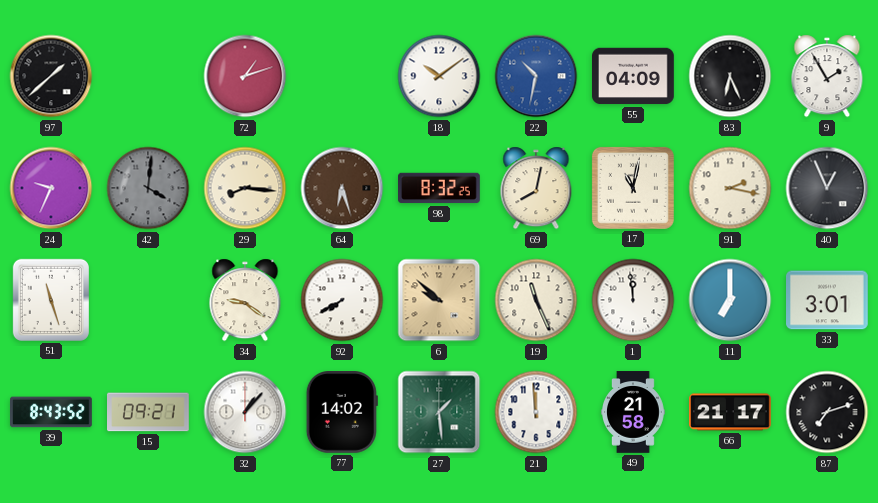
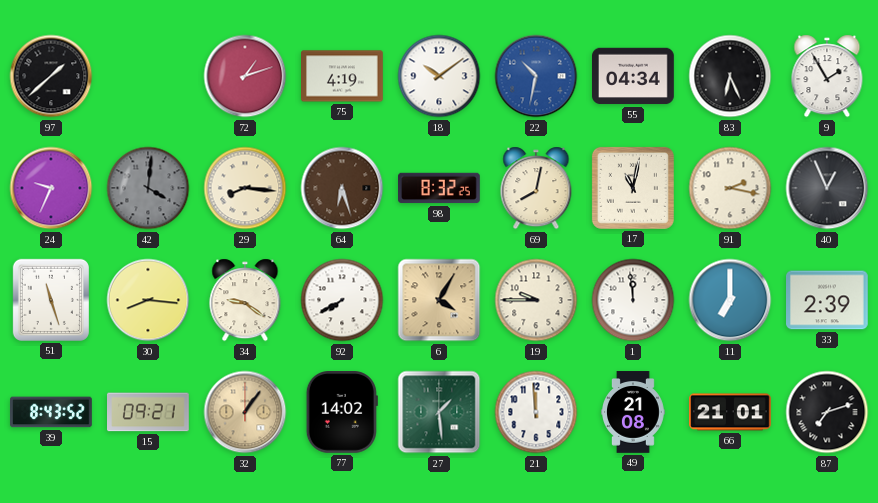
75: none -> 4:19 (343, 76)
55: 04:09 -> 04:34 (634, 76)
30: none -> 8:16 (148, 300)
6: 9:52 -> 4:05 (439, 300)
19: 11:26 -> 9:45 (536, 300)
33: 3:01 -> 2:39 (828, 300)
32: 1:07 -> 1:06 (245, 412)
32 dial: white -> champagne (245, 412)
49: 21:58 -> 21:08 (634, 412)
66: 21:17 -> 21:01 (730, 412)
